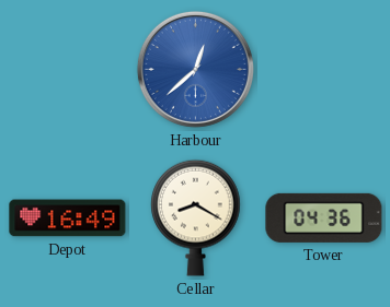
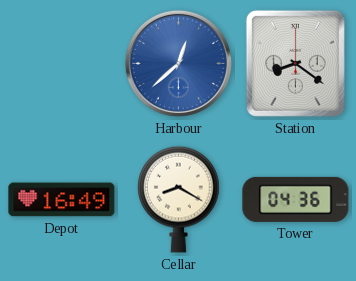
Station: none -> 8:21 (295, 63)
